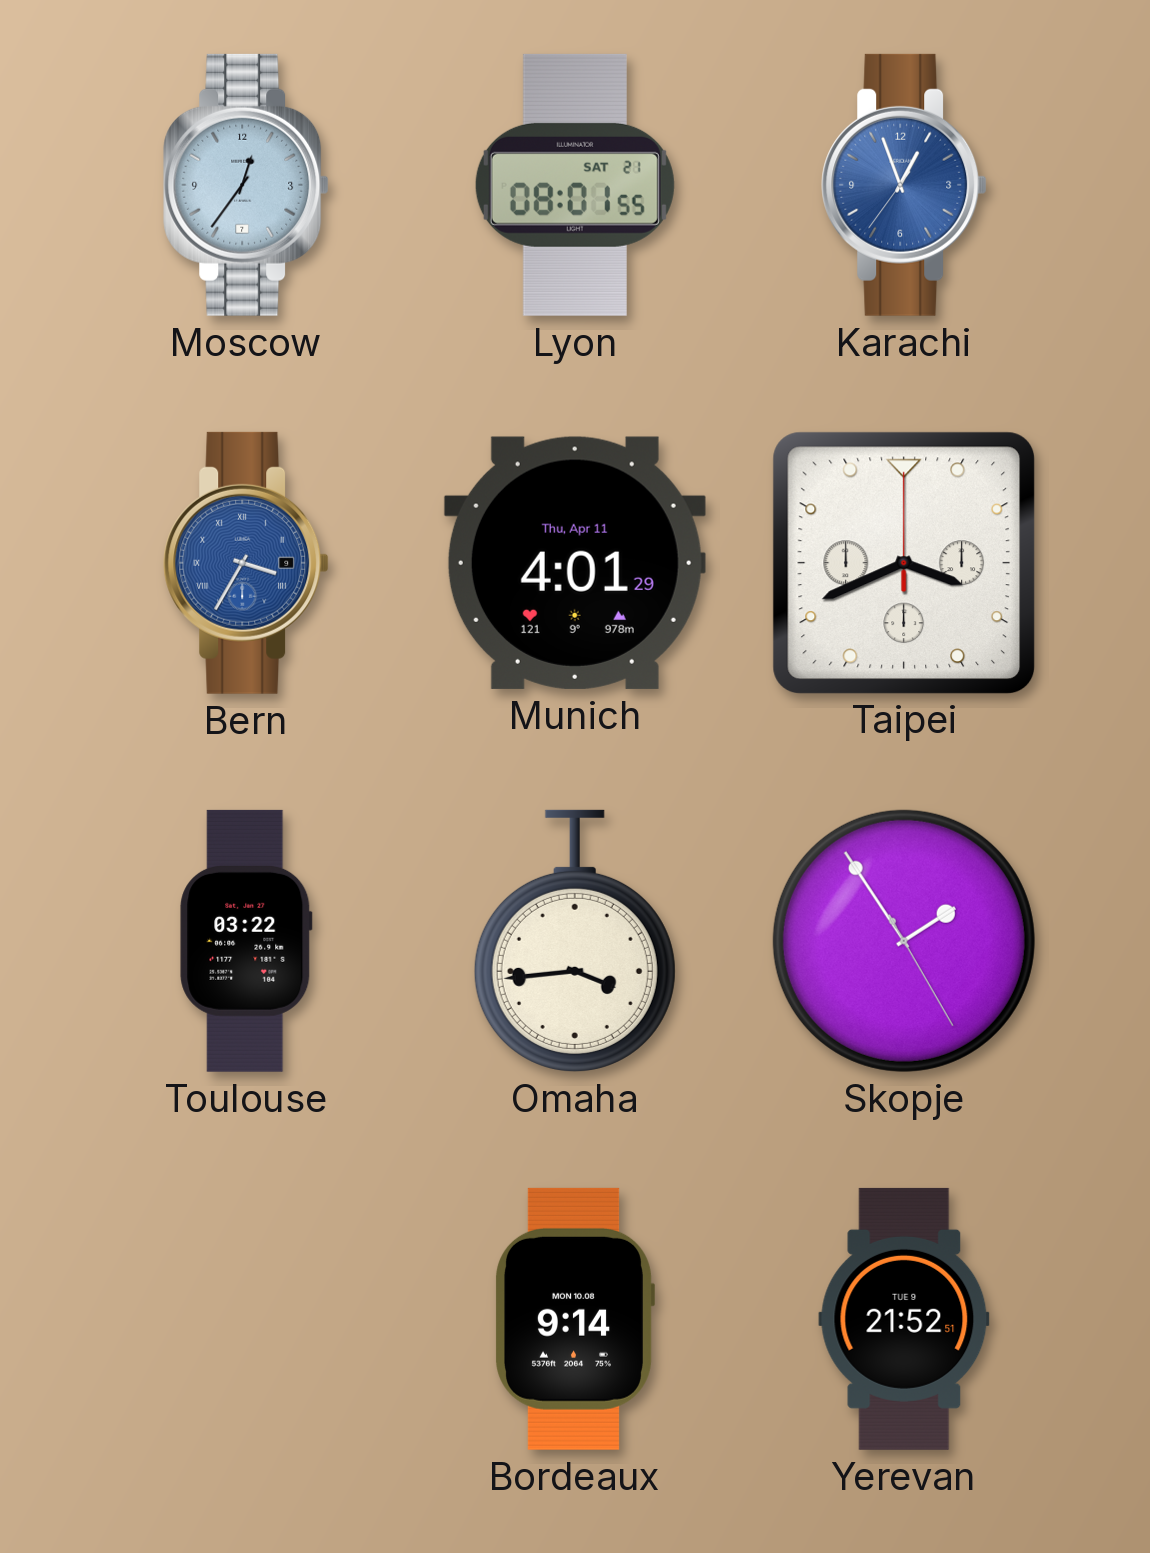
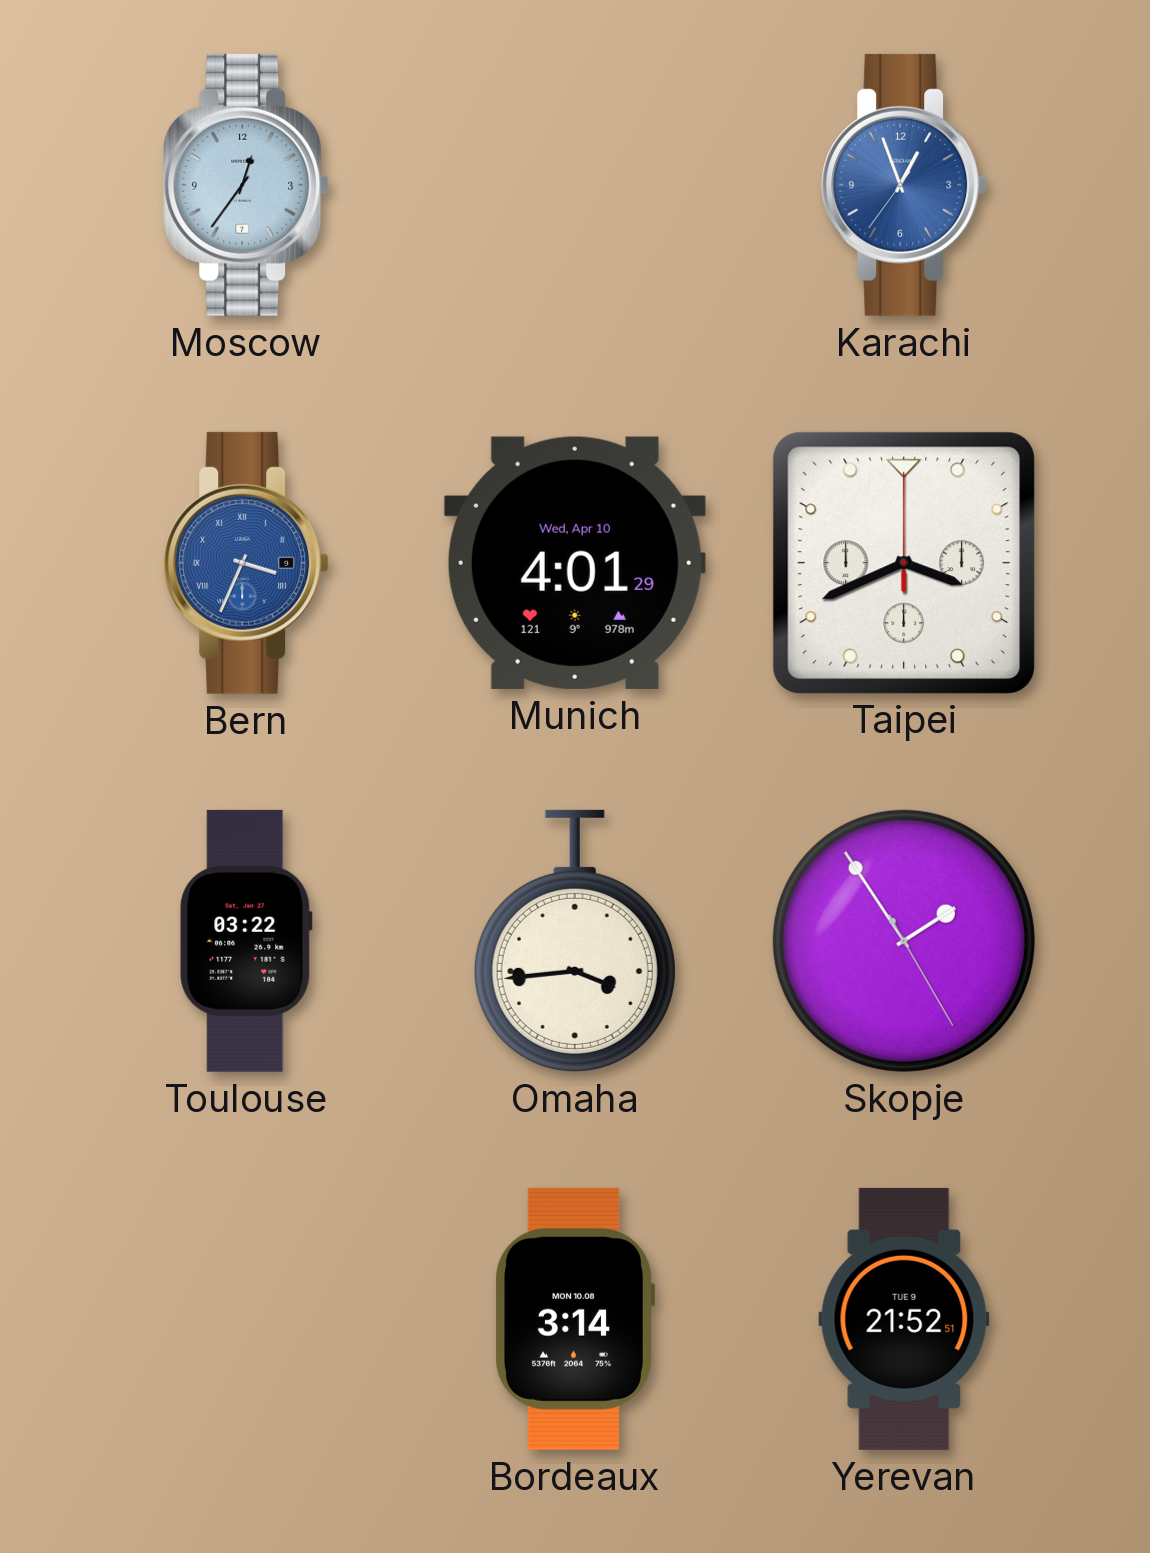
Lyon: 08:01 -> none (575, 185)
Bern: 3:35 -> 3:34 (246, 563)
Munich date: Thu, Apr 11 -> Wed, Apr 10 (575, 563)
Bordeaux: 9:14 -> 3:14 (574, 1319)
